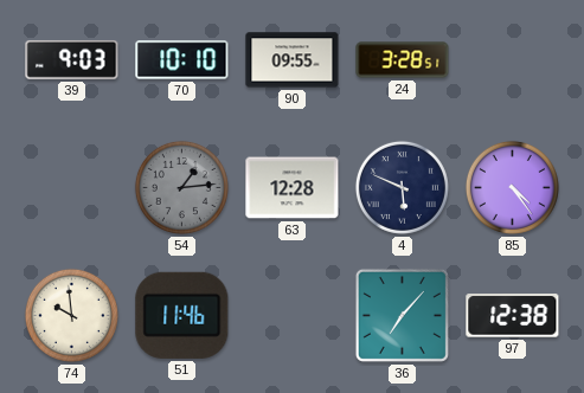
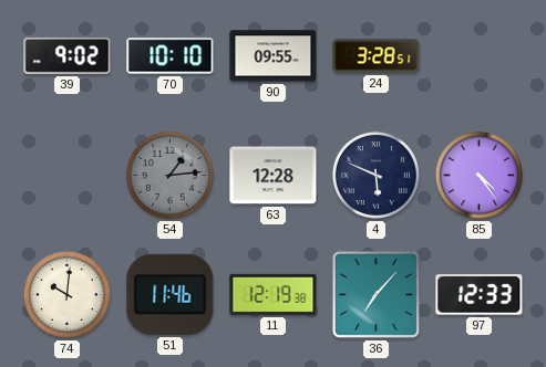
39: 9:03 -> 9:02 (68, 55)
74: 9:59 -> 10:01 (66, 294)
11: none -> 12:19 (274, 294)
97: 12:38 -> 12:33 (480, 295)
